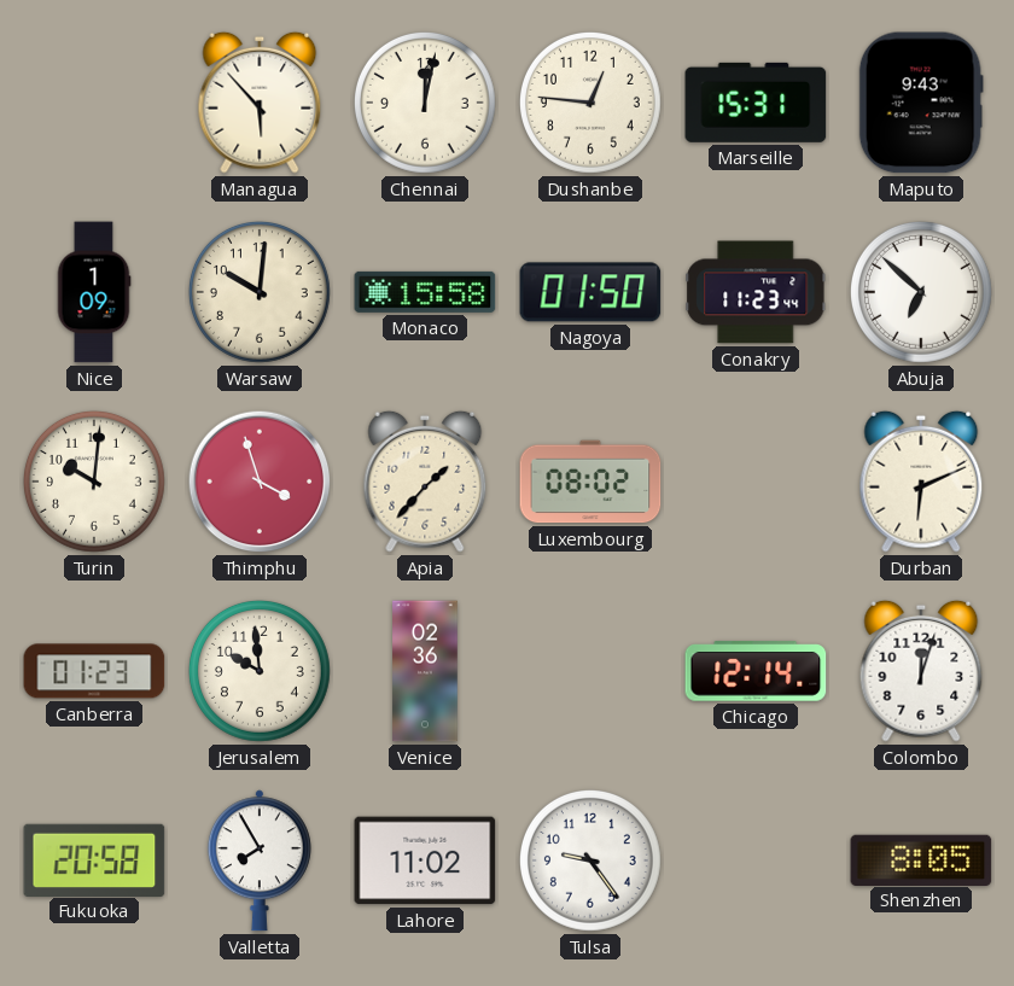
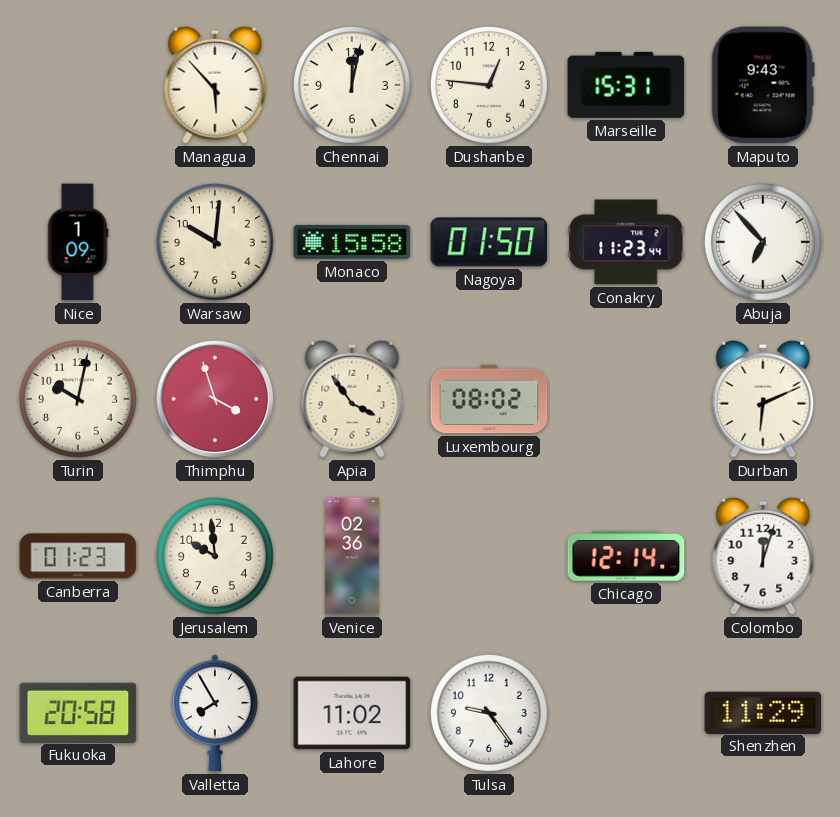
Abuja: 6:52 -> 6:53 (763, 242)
Turin: 10:01 -> 10:02 (78, 399)
Apia: 1:37 -> 3:54 (352, 399)
Shenzhen: 8:05 -> 11:29 (763, 712)
